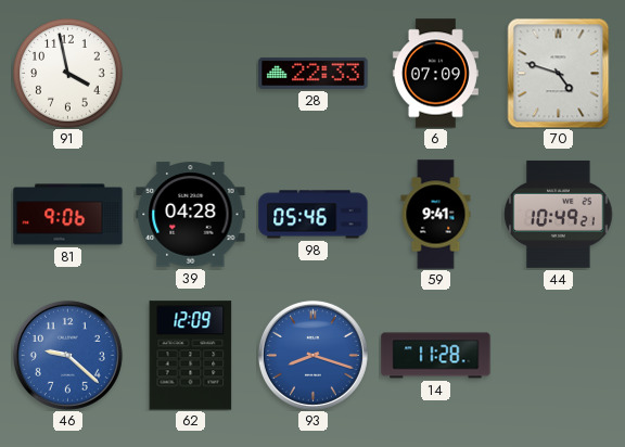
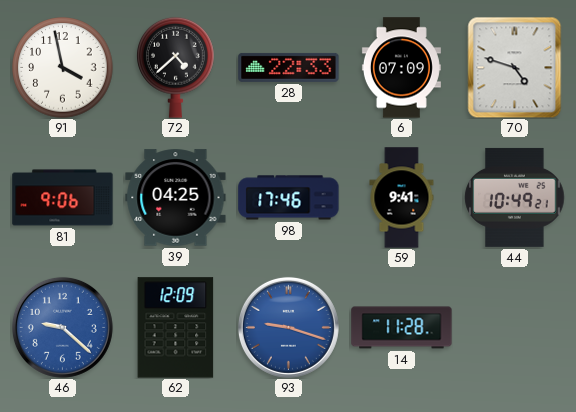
72: none -> 4:38 (176, 67)
39: 04:28 -> 04:25 (176, 198)
98: 05:46 -> 17:46 (289, 198)
93: 8:18 -> 9:18 (288, 327)
